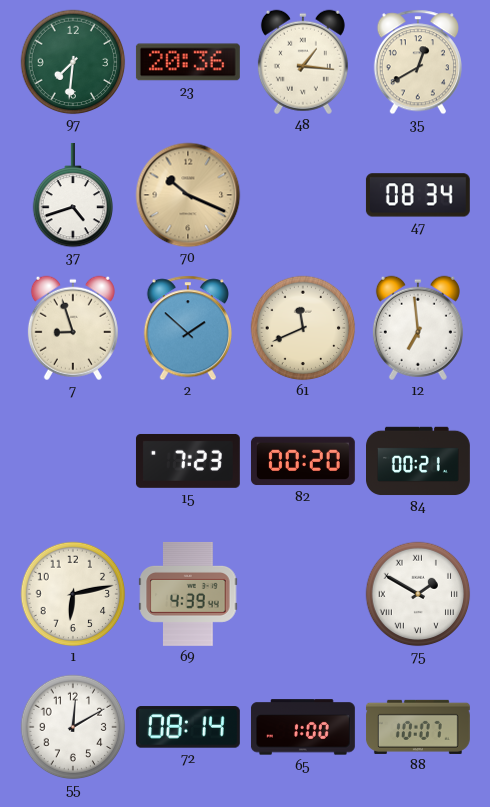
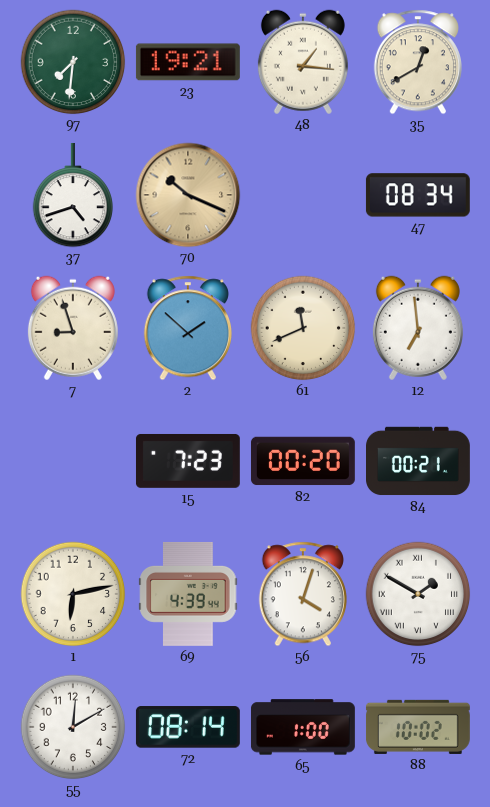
23: 20:36 -> 19:21 (188, 62)
56: none -> 4:03 (303, 594)
88: 10:07 -> 10:02 (418, 727)
